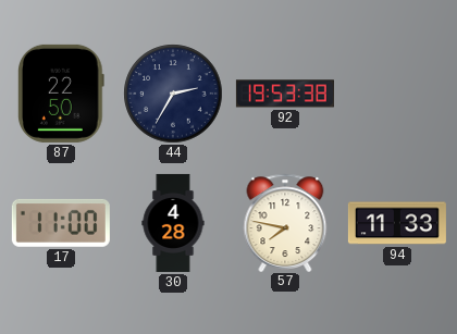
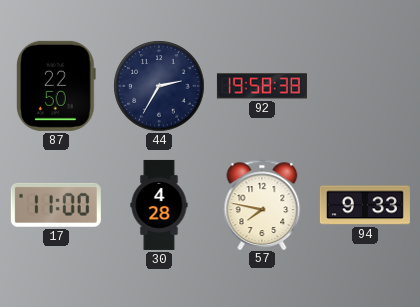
92: 19:53 -> 19:58 (262, 86)
94: 11:33 -> 9:33 (365, 205)
